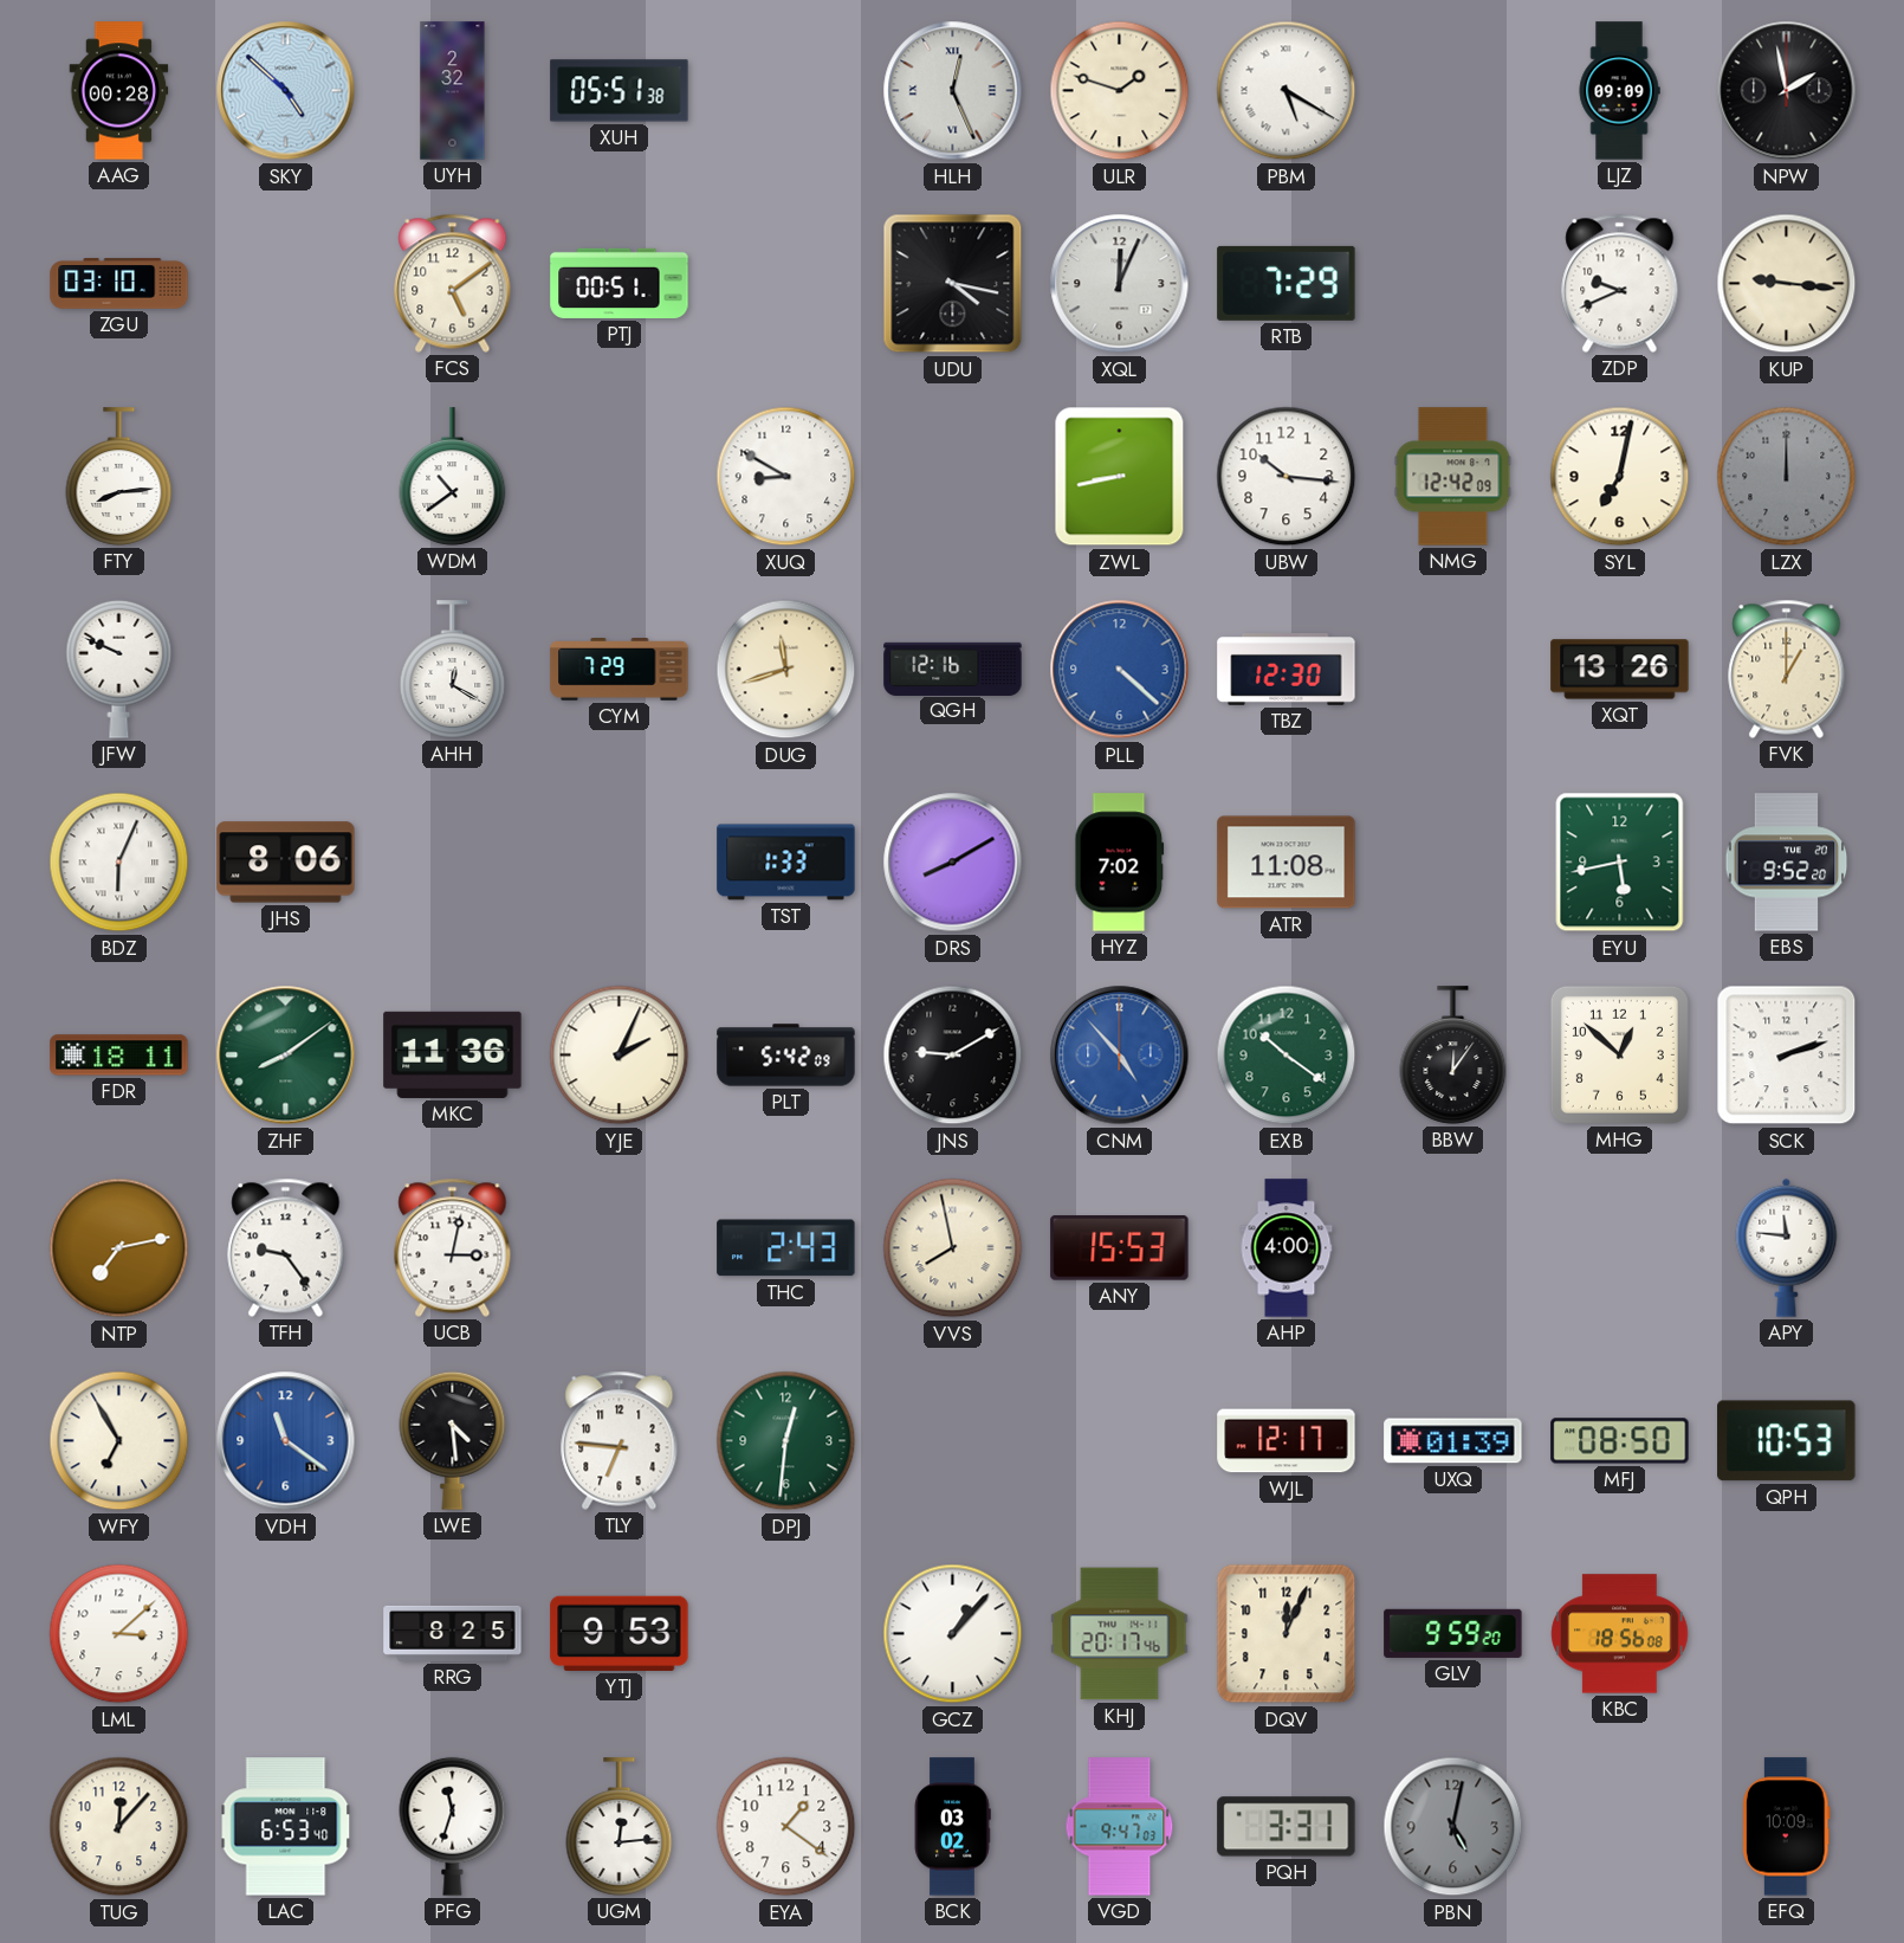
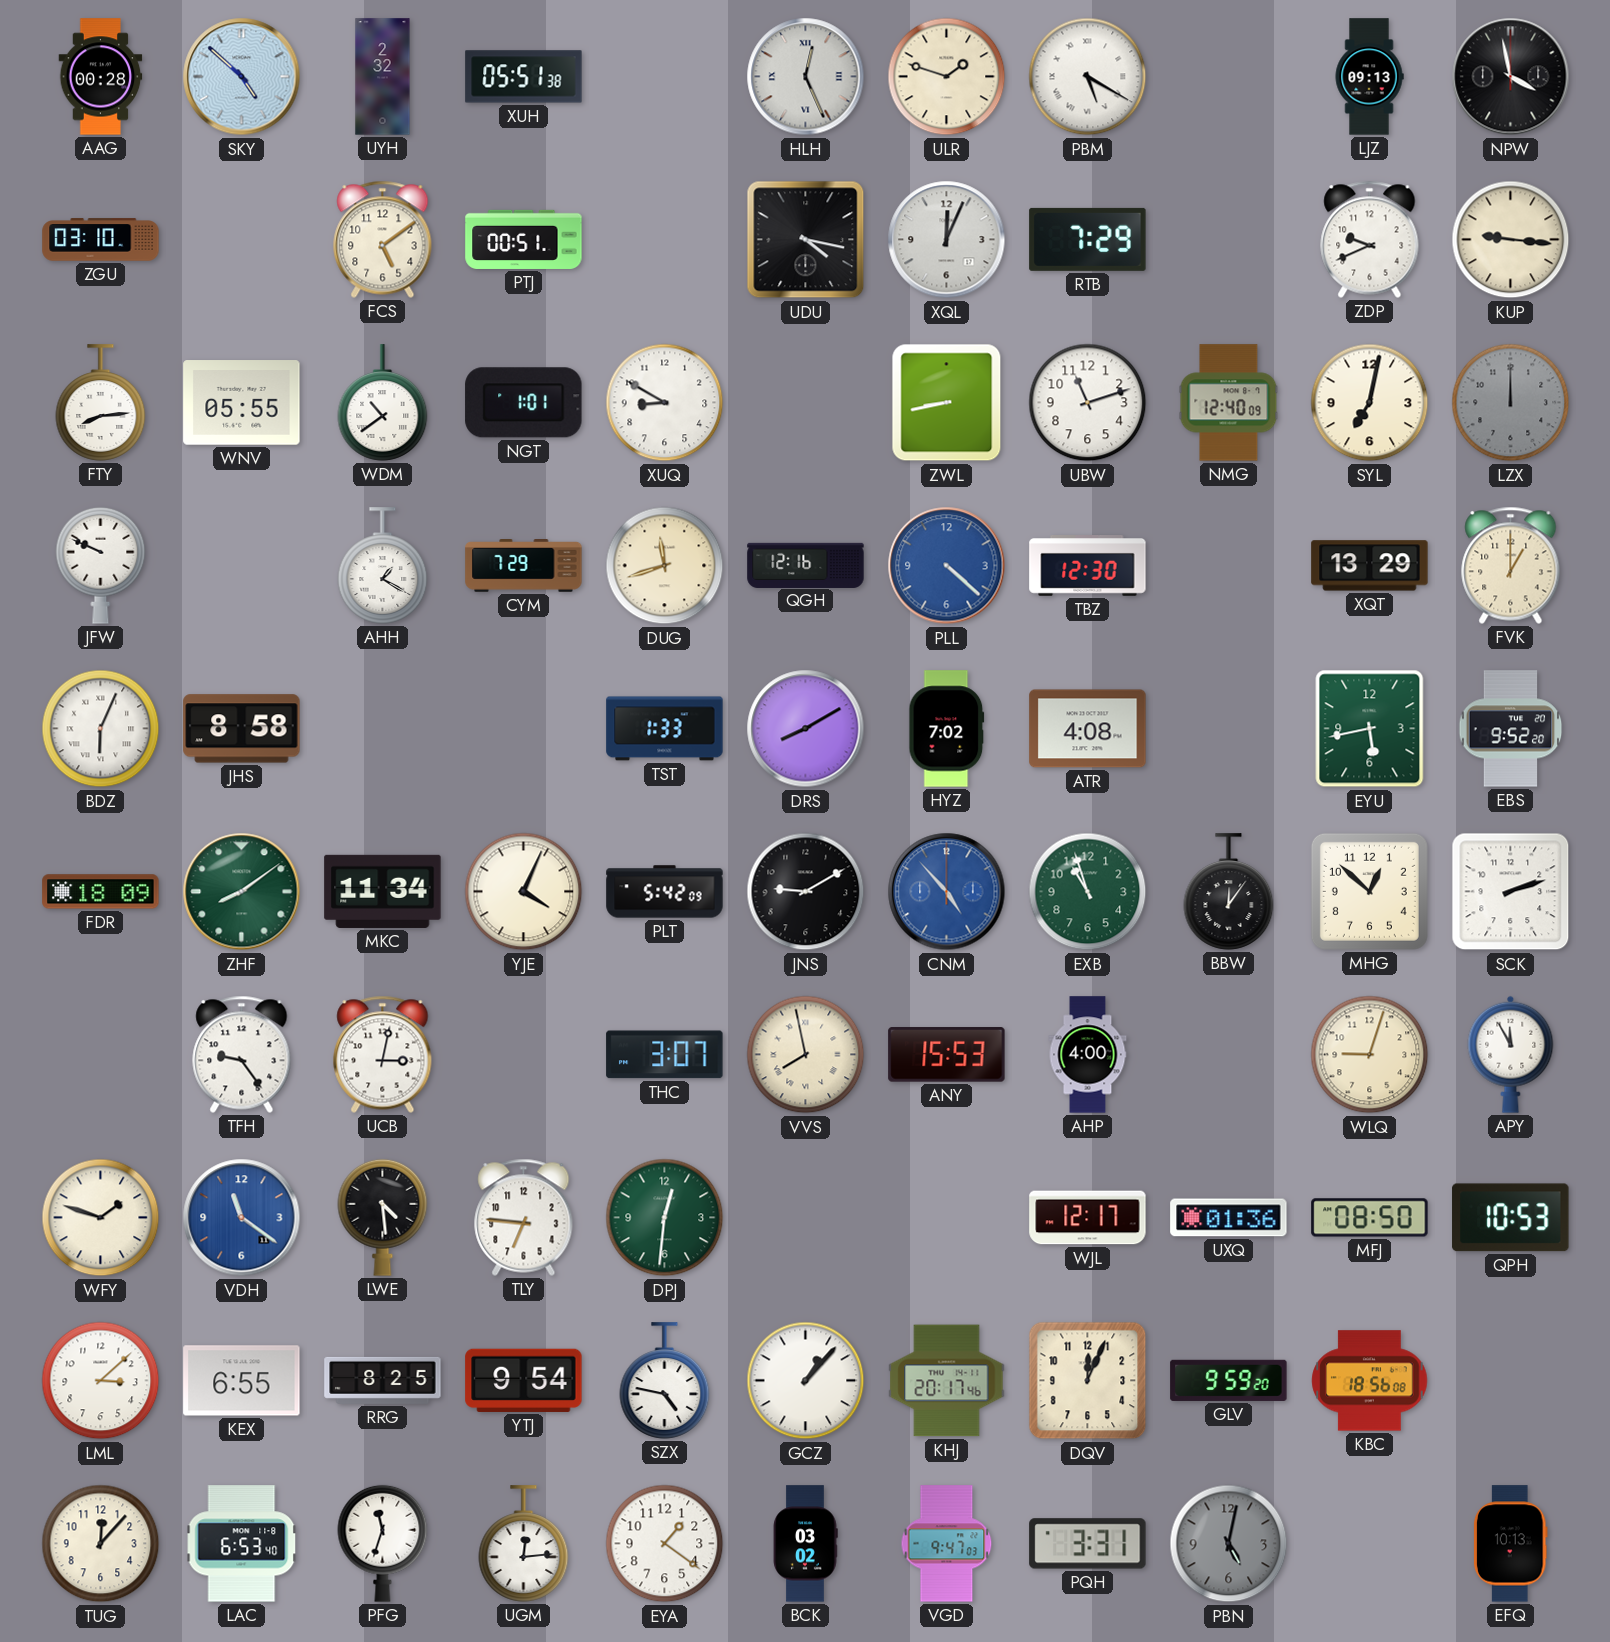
LJZ: 09:09 -> 09:13 (1369, 77)
NPW: 1:58 -> 3:58 (1511, 77)
WNV: none -> 05:55 (242, 403)
NGT: none -> 1:01 (524, 403)
UBW: 10:16 -> 11:12 (1088, 403)
NMG: 12:42 -> 12:40 (1229, 403)
AHH: 12:20 -> 1:20 (383, 566)
XQT: 13:26 -> 13:29 (1370, 566)
JHS: 8:06 -> 8:58 (242, 729)
ATR: 11:08 -> 4:08 (1088, 729)
FDR: 18:11 -> 18:09 (101, 892)
MKC: 11:36 -> 11:34 (383, 891)
YJE: 2:04 -> 4:04 (524, 892)
EXB: 10:21 -> 10:57 (1088, 892)
NTP: 7:13 -> none (119, 1248)
THC: 2:43 -> 3:07 (665, 1055)
WLQ: none -> 9:03 (1370, 1055)
APY: 11:46 -> 11:55 (1511, 1054)
WFY: 6:55 -> 1:48 (101, 1218)
UXQ: 01:39 -> 01:36 (1229, 1218)
KEX: none -> 6:55 (242, 1381)
YTJ: 9:53 -> 9:54 (524, 1380)
SZX: none -> 4:47 (665, 1381)
EFQ: 10:09 -> 10:13 (1510, 1544)
